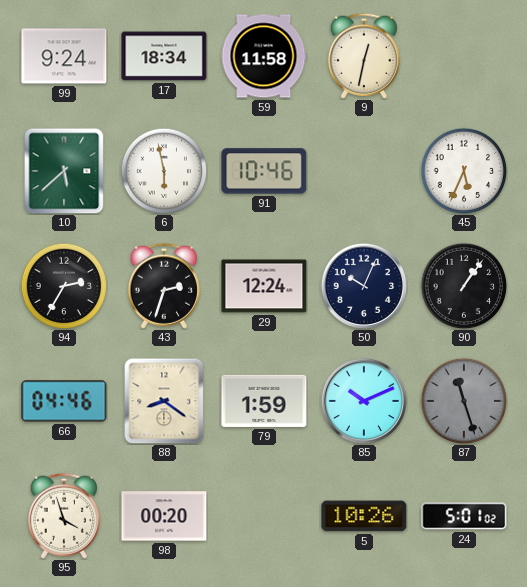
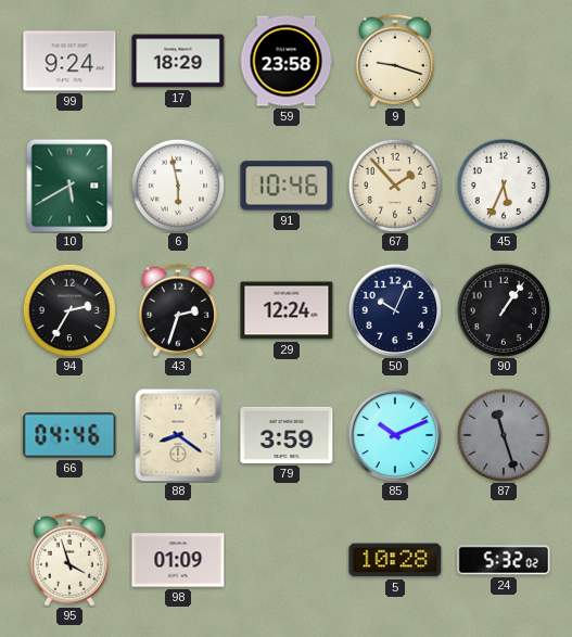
17: 18:34 -> 18:29 (178, 61)
59: 11:58 -> 23:58 (287, 61)
9: 12:32 -> 9:18 (395, 61)
10: 5:38 -> 5:40 (69, 186)
67: none -> 1:53 (395, 186)
79: 1:59 -> 3:59 (287, 435)
98: 00:20 -> 01:09 (178, 560)
5: 10:26 -> 10:28 (395, 560)
24: 5:01 -> 5:32 (504, 560)
